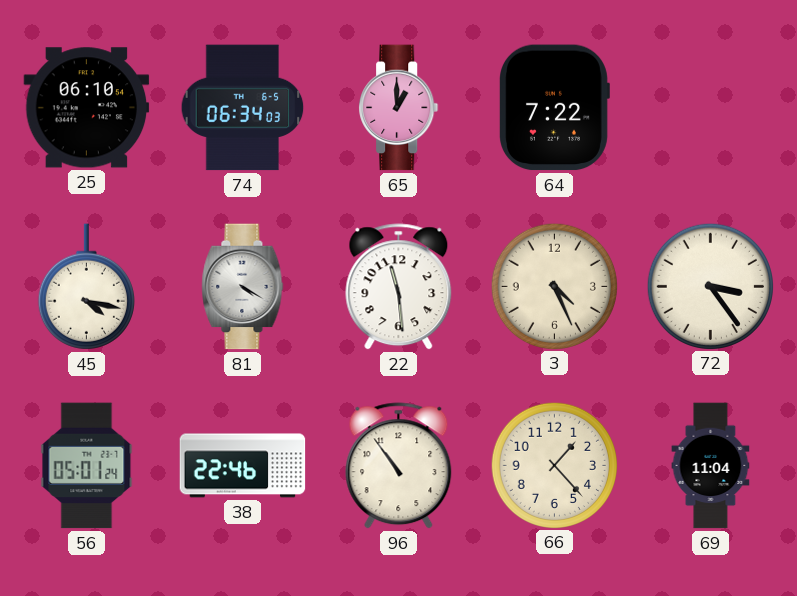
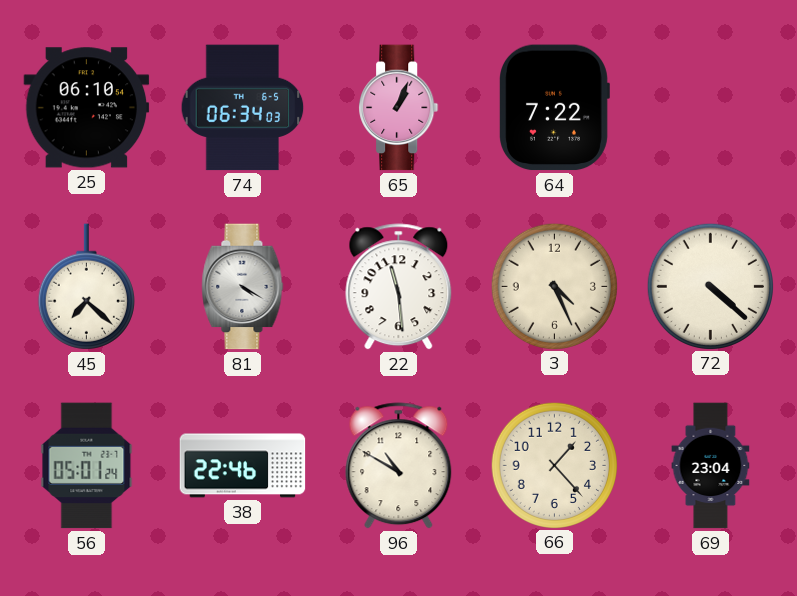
65: 1:00 -> 1:04 (399, 108)
45: 4:17 -> 7:22 (86, 287)
72: 3:24 -> 4:22 (710, 286)
96: 10:54 -> 10:50 (399, 466)
69: 11:04 -> 23:04 (711, 466)
